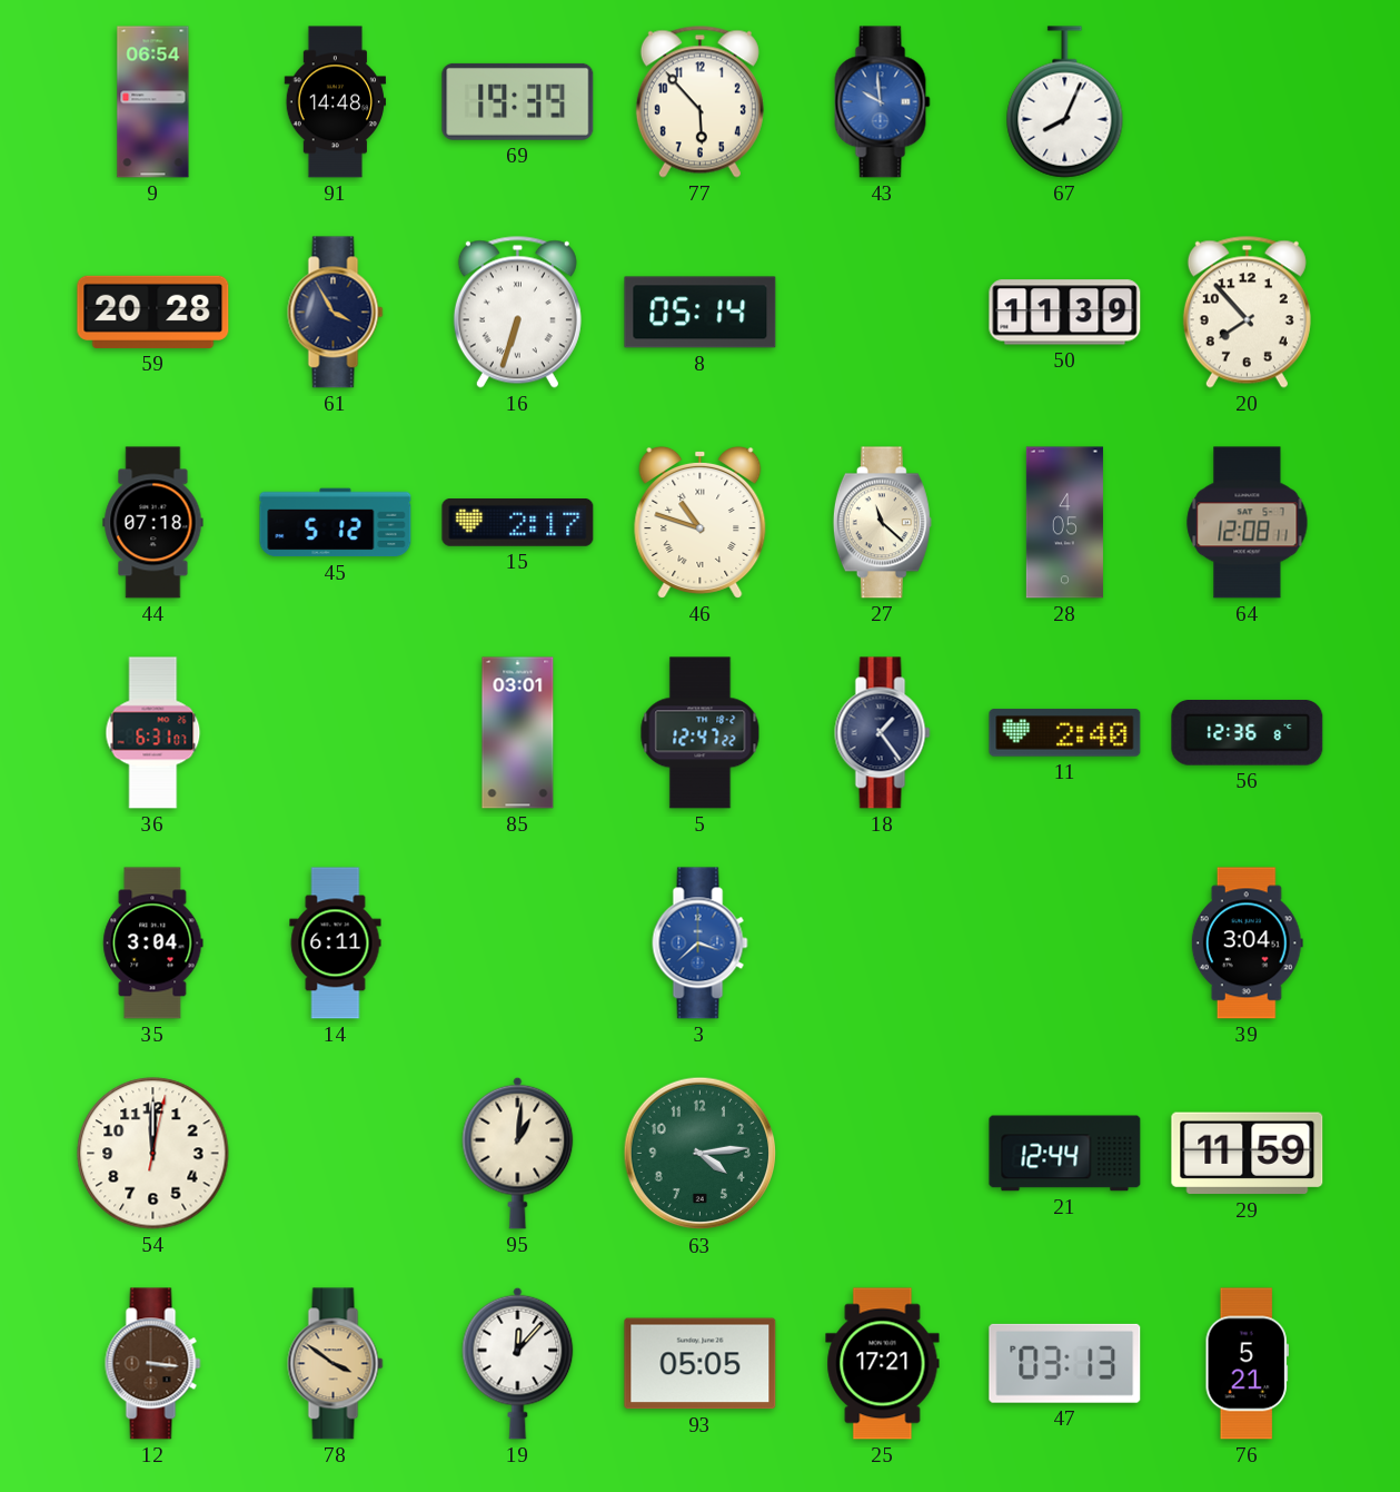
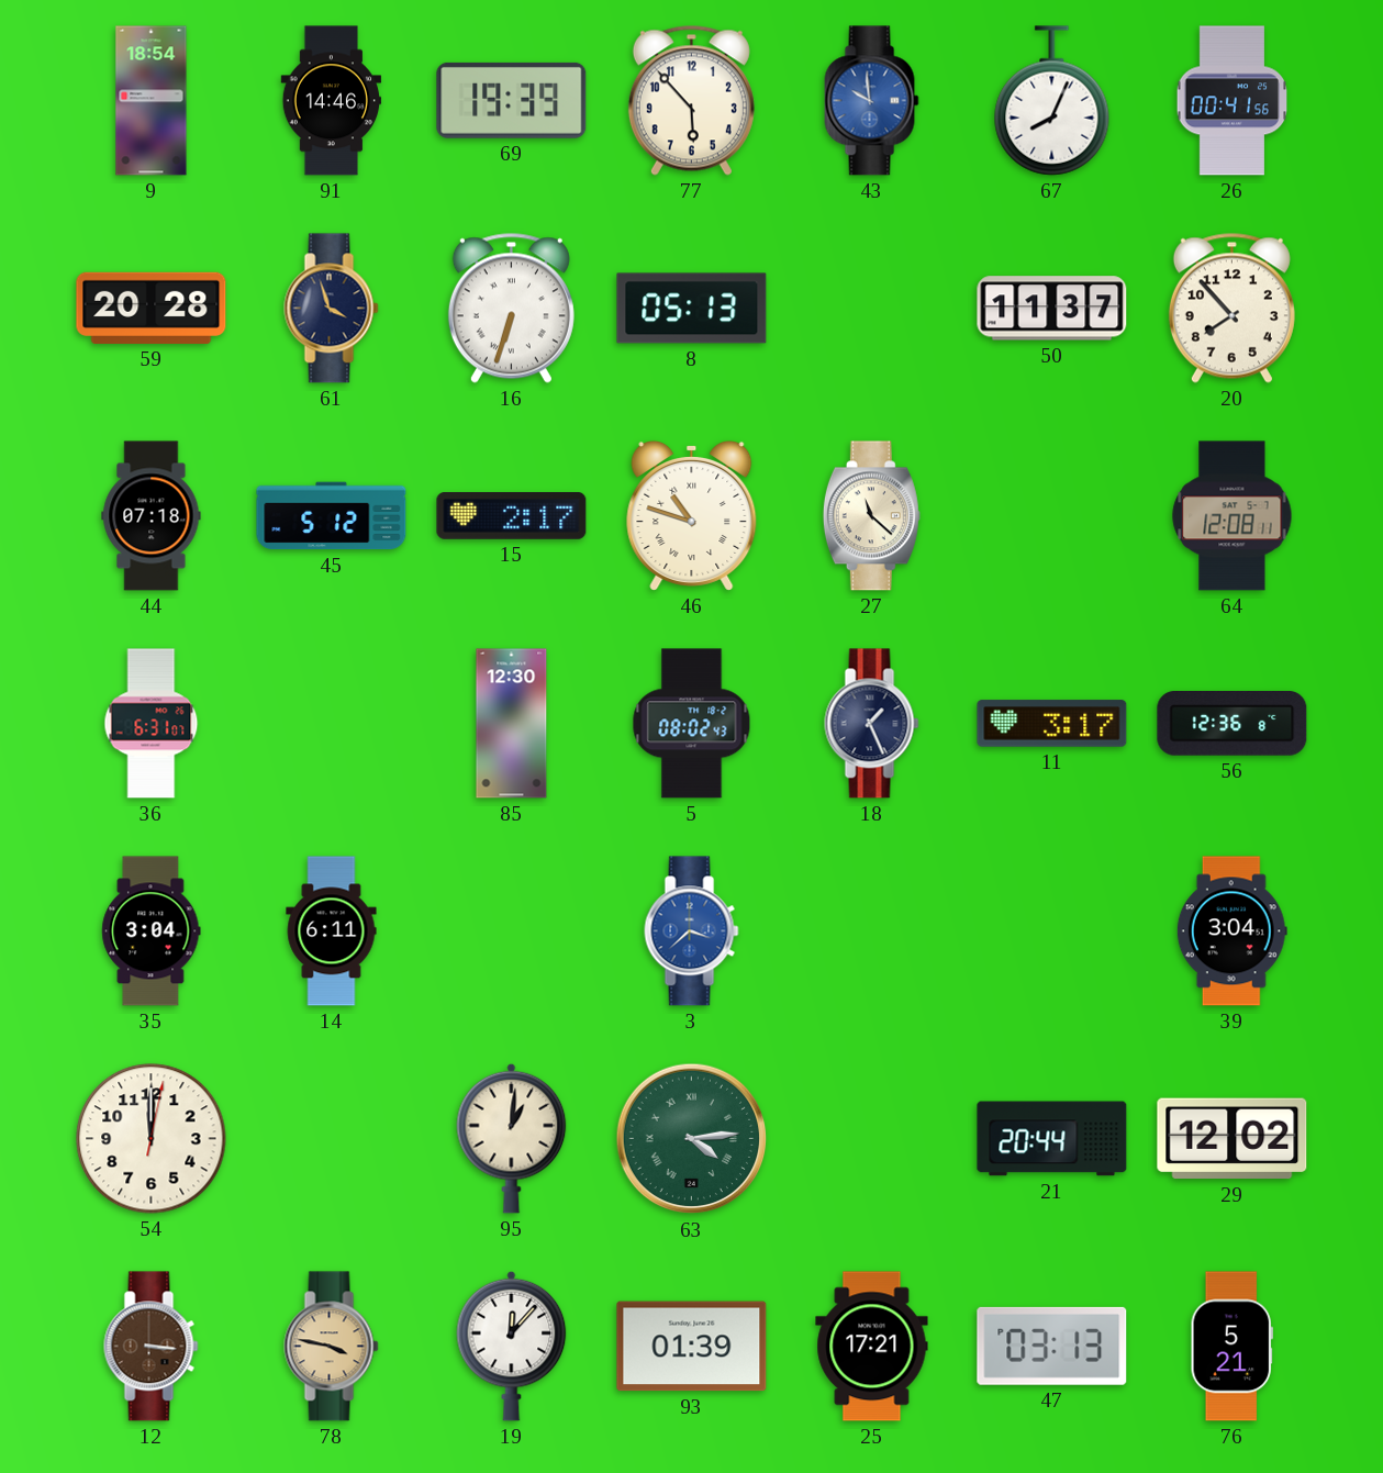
9: 06:54 -> 18:54 (152, 101)
91: 14:48 -> 14:46 (332, 101)
26: none -> 00:41 (1233, 101)
61: 3:55 -> 3:57 (332, 309)
8: 05:14 -> 05:13 (692, 309)
50: 11:39 -> 11:37 (1052, 309)
28: 4:05 -> none (1064, 523)
85: 03:01 -> 12:30 (512, 724)
5: 12:47 -> 08:02 (692, 724)
18: 1:24 -> 1:26 (872, 724)
11: 2:40 -> 3:17 (1052, 724)
63 numerals: Arabic -> Roman (692, 1139)
21: 12:44 -> 20:44 (1052, 1139)
29: 11:59 -> 12:02 (1233, 1139)
78: 3:51 -> 3:47 (332, 1347)
93: 05:05 -> 01:39 (692, 1347)
